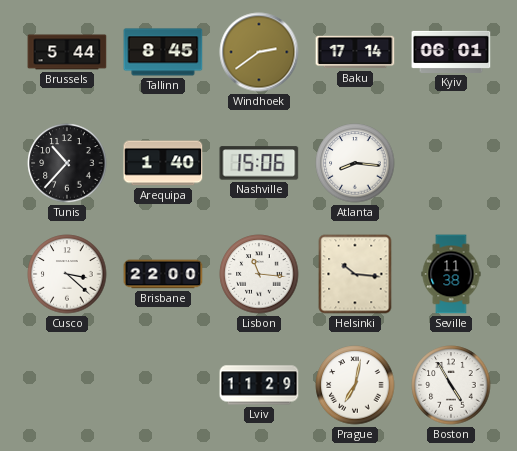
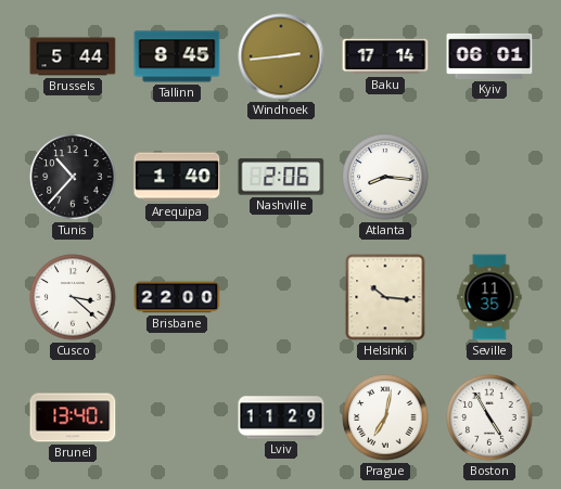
Windhoek: 2:39 -> 2:44 (281, 56)
Nashville: 15:06 -> 2:06 (281, 177)
Lisbon: 11:16 -> none (259, 274)
Seville: 11:38 -> 11:35 (489, 297)
Brunei: none -> 13:40 (73, 417)
